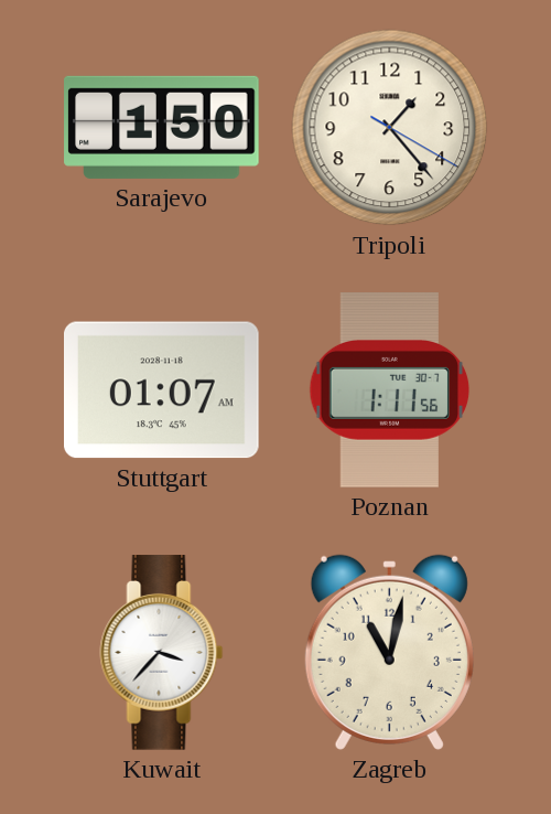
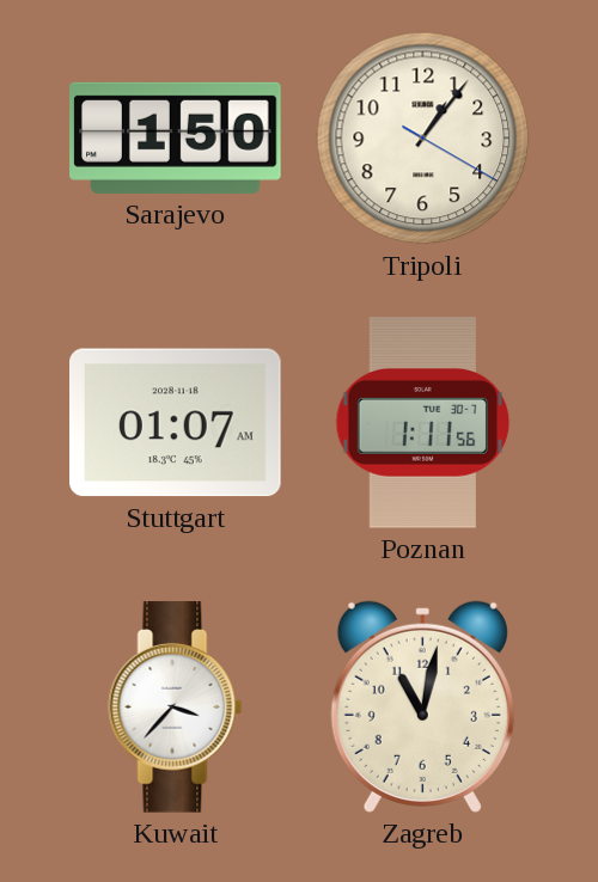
Tripoli: 1:23 -> 1:06 (423, 139)
